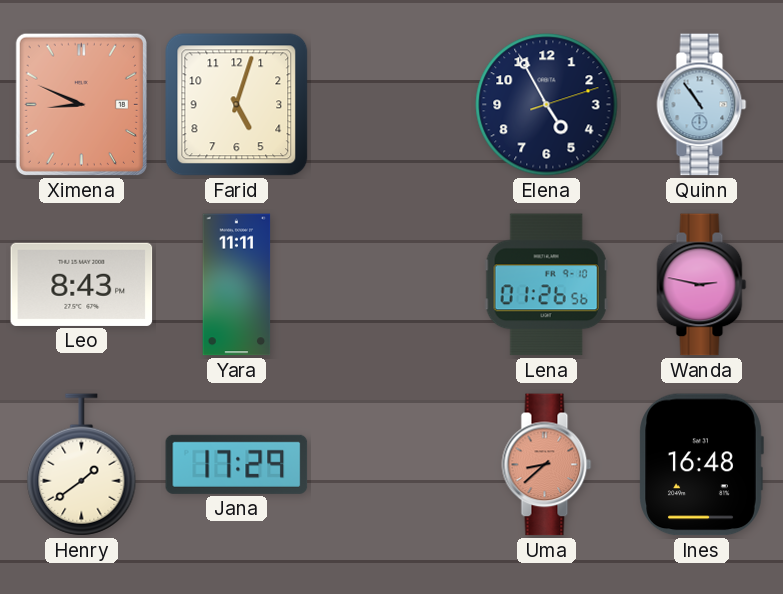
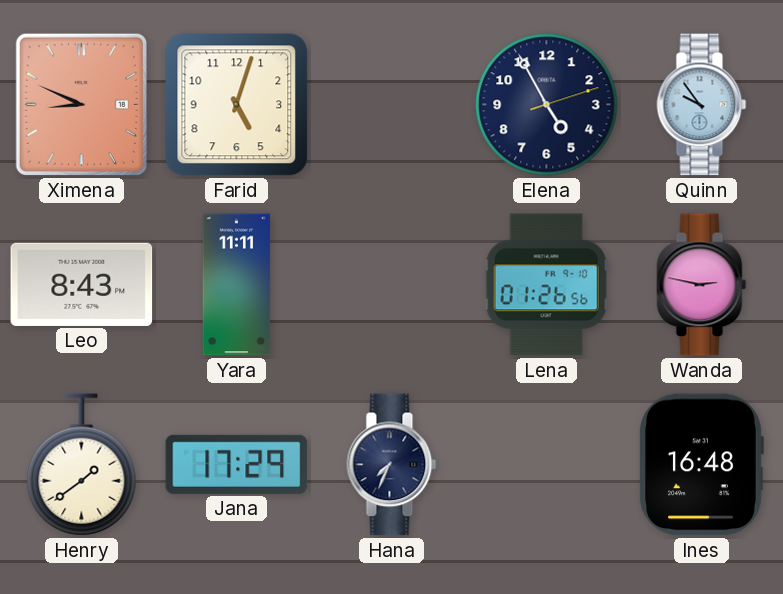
Quinn: 10:54 -> 9:54 (702, 105)
Hana: none -> 7:34 (392, 465)
Uma: 8:38 -> none (547, 465)
